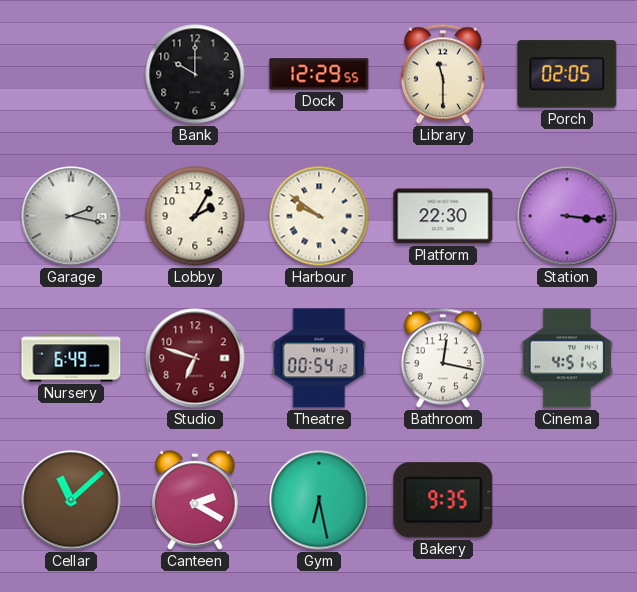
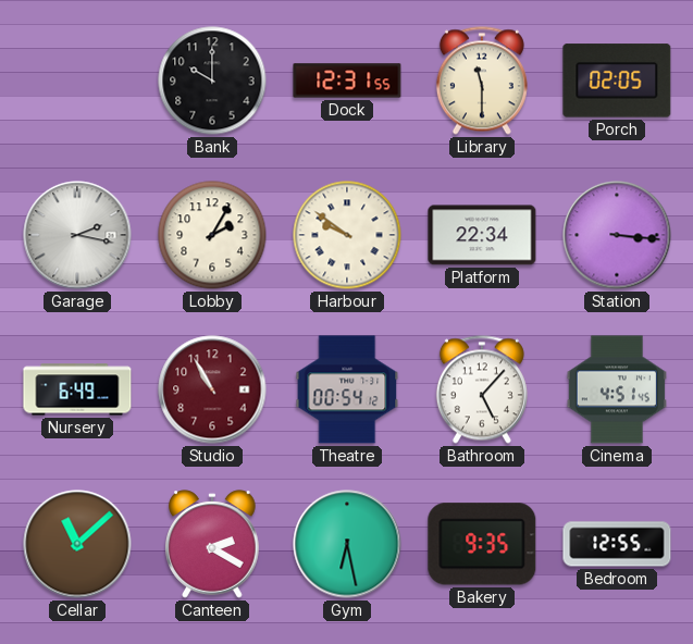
Dock: 12:29 -> 12:31 (347, 81)
Platform: 22:30 -> 22:34 (482, 235)
Studio: 6:48 -> 10:55 (212, 389)
Bathroom: 12:17 -> 5:07 (482, 389)
Bedroom: none -> 12:55 (617, 544)
